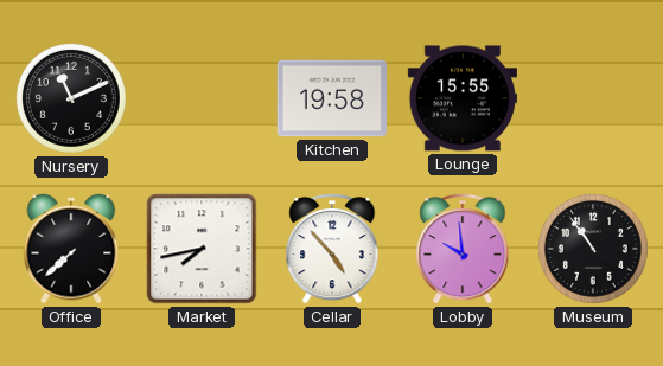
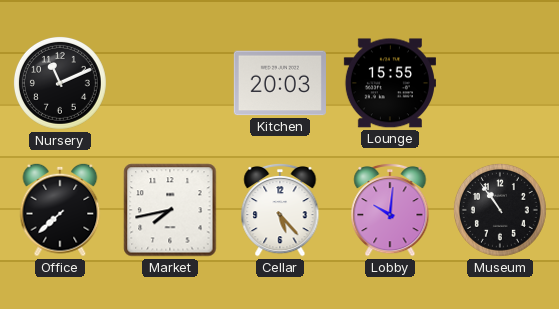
Kitchen: 19:58 -> 20:03 (280, 83)
Cellar: 4:53 -> 5:23 (280, 210)
Lobby: 9:59 -> 10:01 (390, 210)
